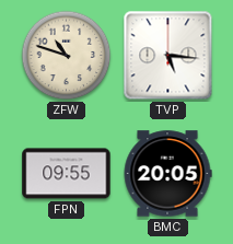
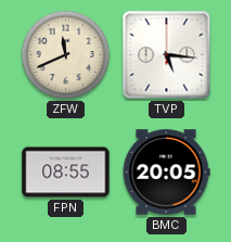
ZFW: 10:48 -> 11:41 (66, 55)
FPN: 09:55 -> 08:55 (66, 173)
